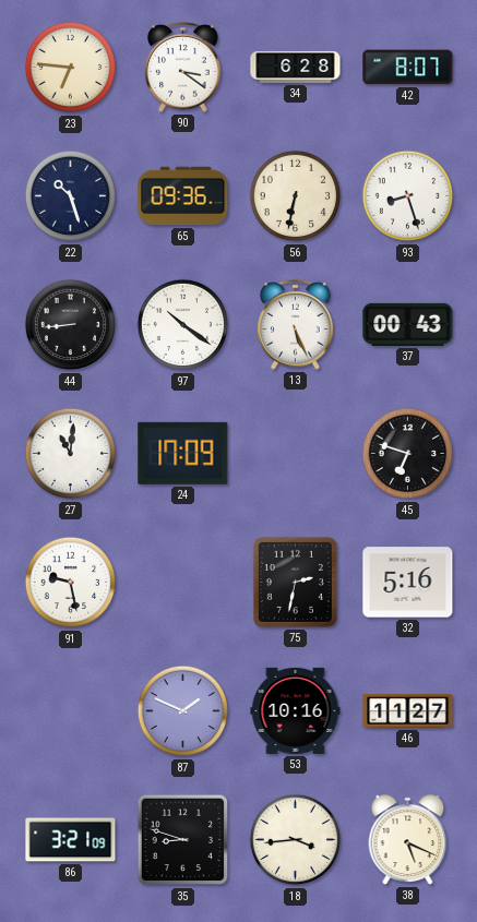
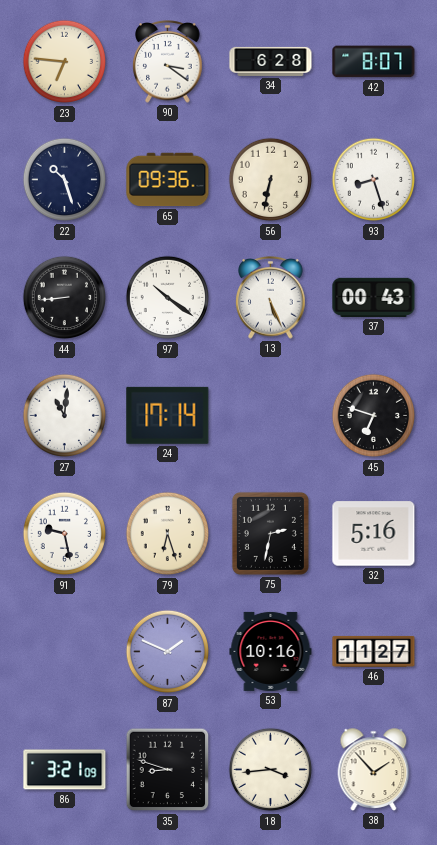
24: 17:09 -> 17:14 (168, 415)
79: none -> 6:27 (168, 534)
38: 5:19 -> 1:53 (374, 770)
